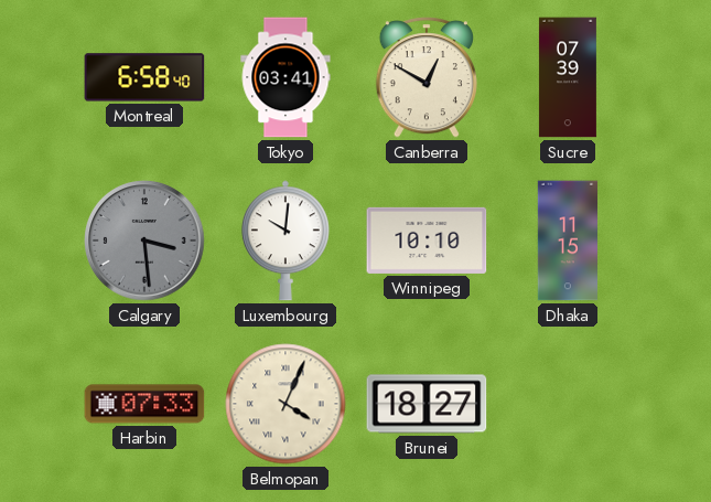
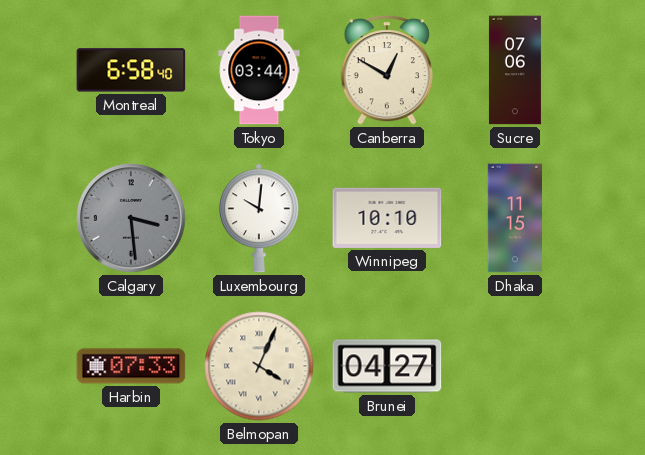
Tokyo: 03:41 -> 03:44 (259, 70)
Sucre: 07:39 -> 07:06 (515, 70)
Brunei: 18:27 -> 04:27 (387, 366)
